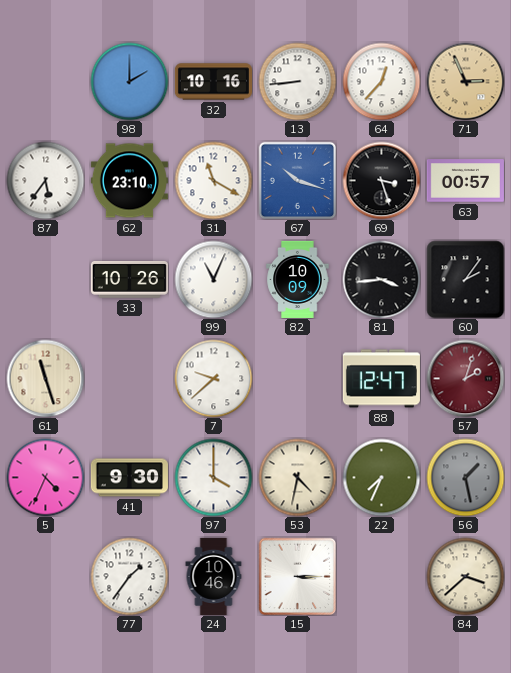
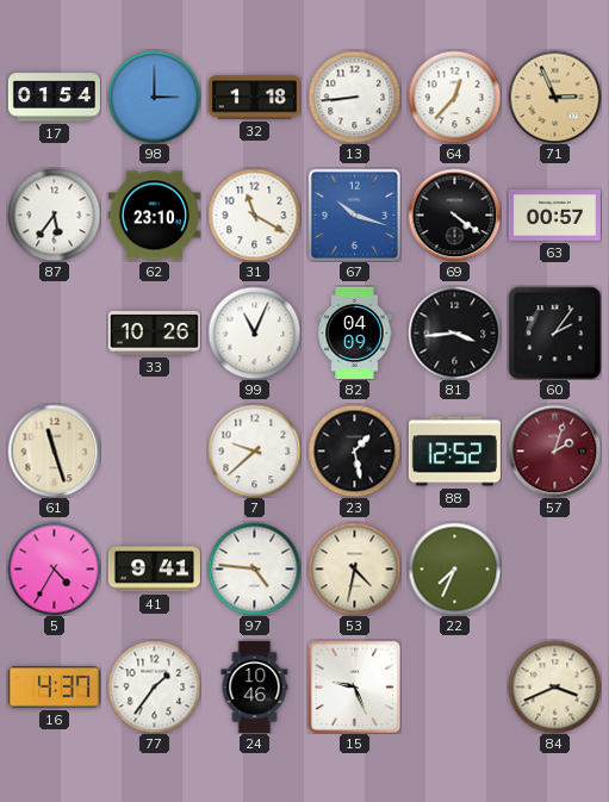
17: none -> 01:54 (54, 98)
98: 2:00 -> 3:00 (154, 97)
32: 10:16 -> 1:18 (254, 98)
69: 3:27 -> 4:21 (454, 215)
82: 10:09 -> 04:09 (355, 332)
23: none -> 1:28 (354, 450)
88: 12:47 -> 12:52 (454, 452)
5: 4:34 -> 4:35 (54, 568)
41: 9:30 -> 9:41 (154, 570)
97: 4:00 -> 4:46 (254, 568)
56: 1:28 -> none (465, 477)
16: none -> 4:37 (54, 688)
15: 3:15 -> 9:26 (354, 686)
84: 3:38 -> 3:41 (554, 686)
